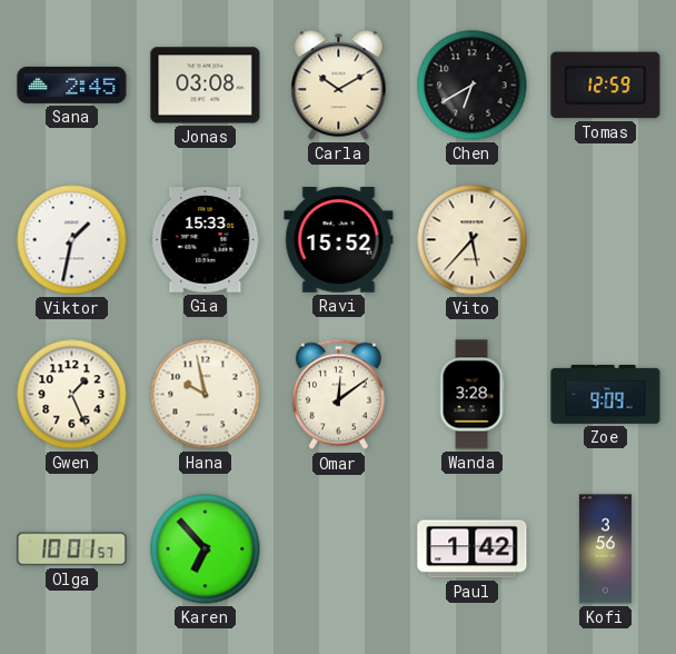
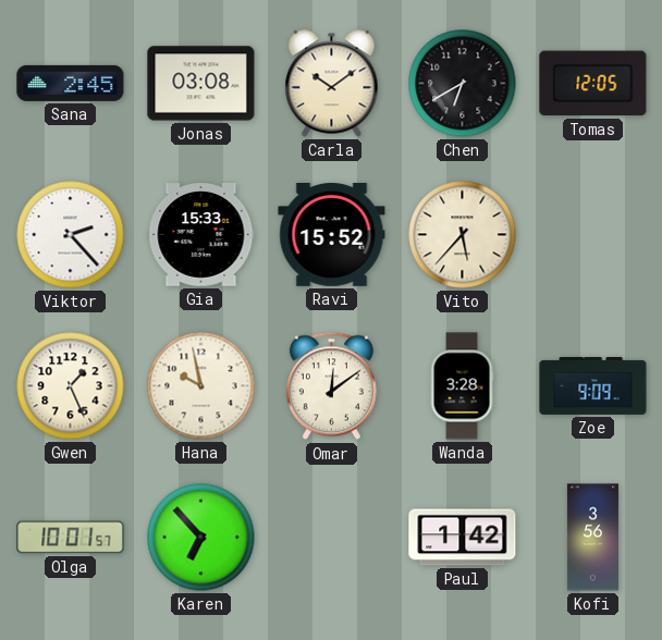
Carla: 10:10 -> 10:09 (332, 84)
Tomas: 12:59 -> 12:05 (593, 84)
Viktor: 1:32 -> 2:23 (71, 235)
